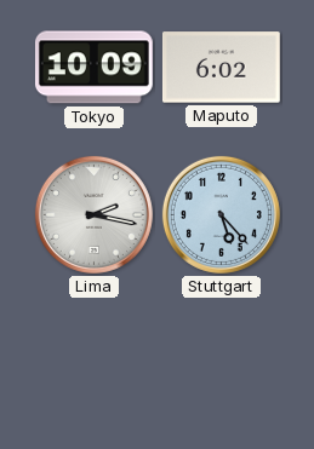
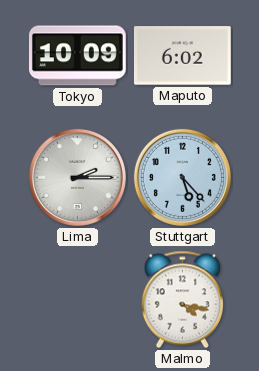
Lima: 2:17 -> 2:15 (77, 177)
Malmo: none -> 4:17 (182, 300)
